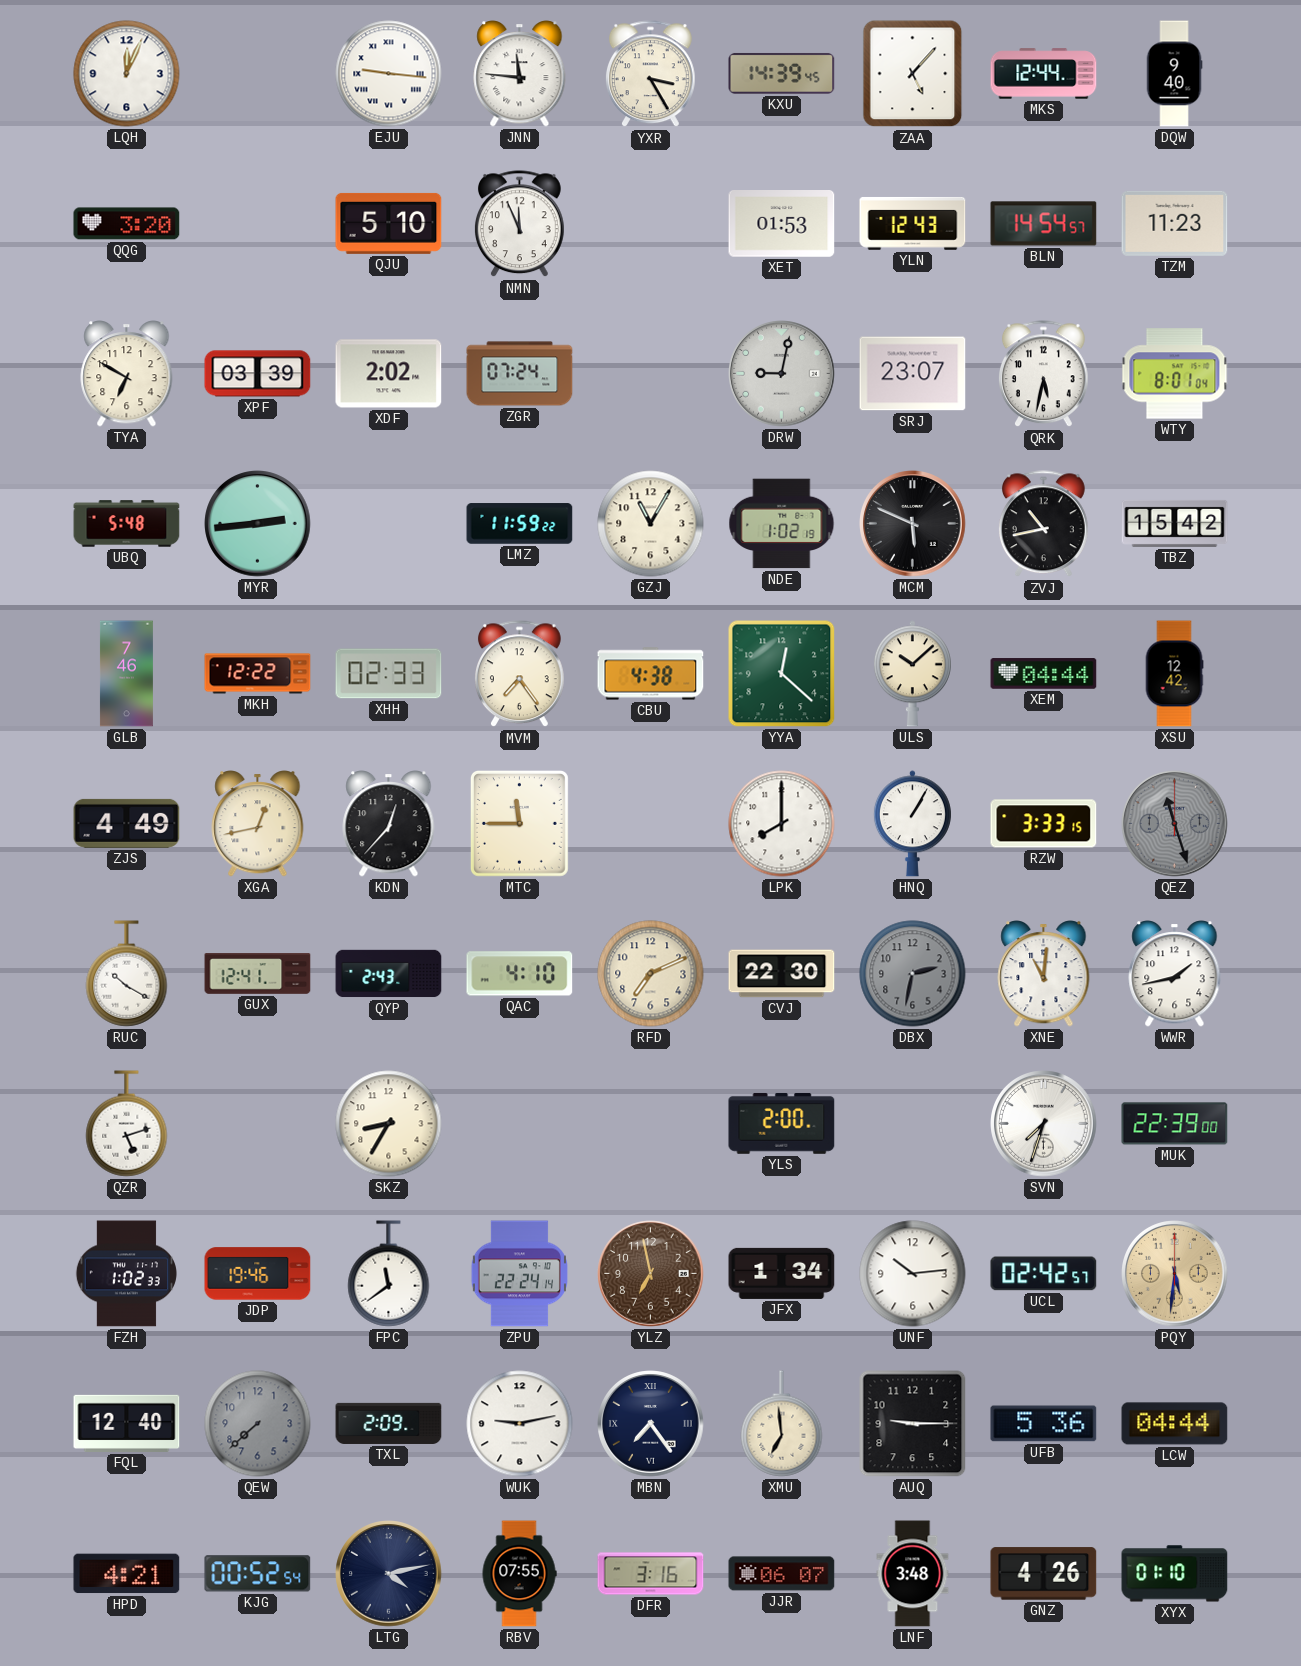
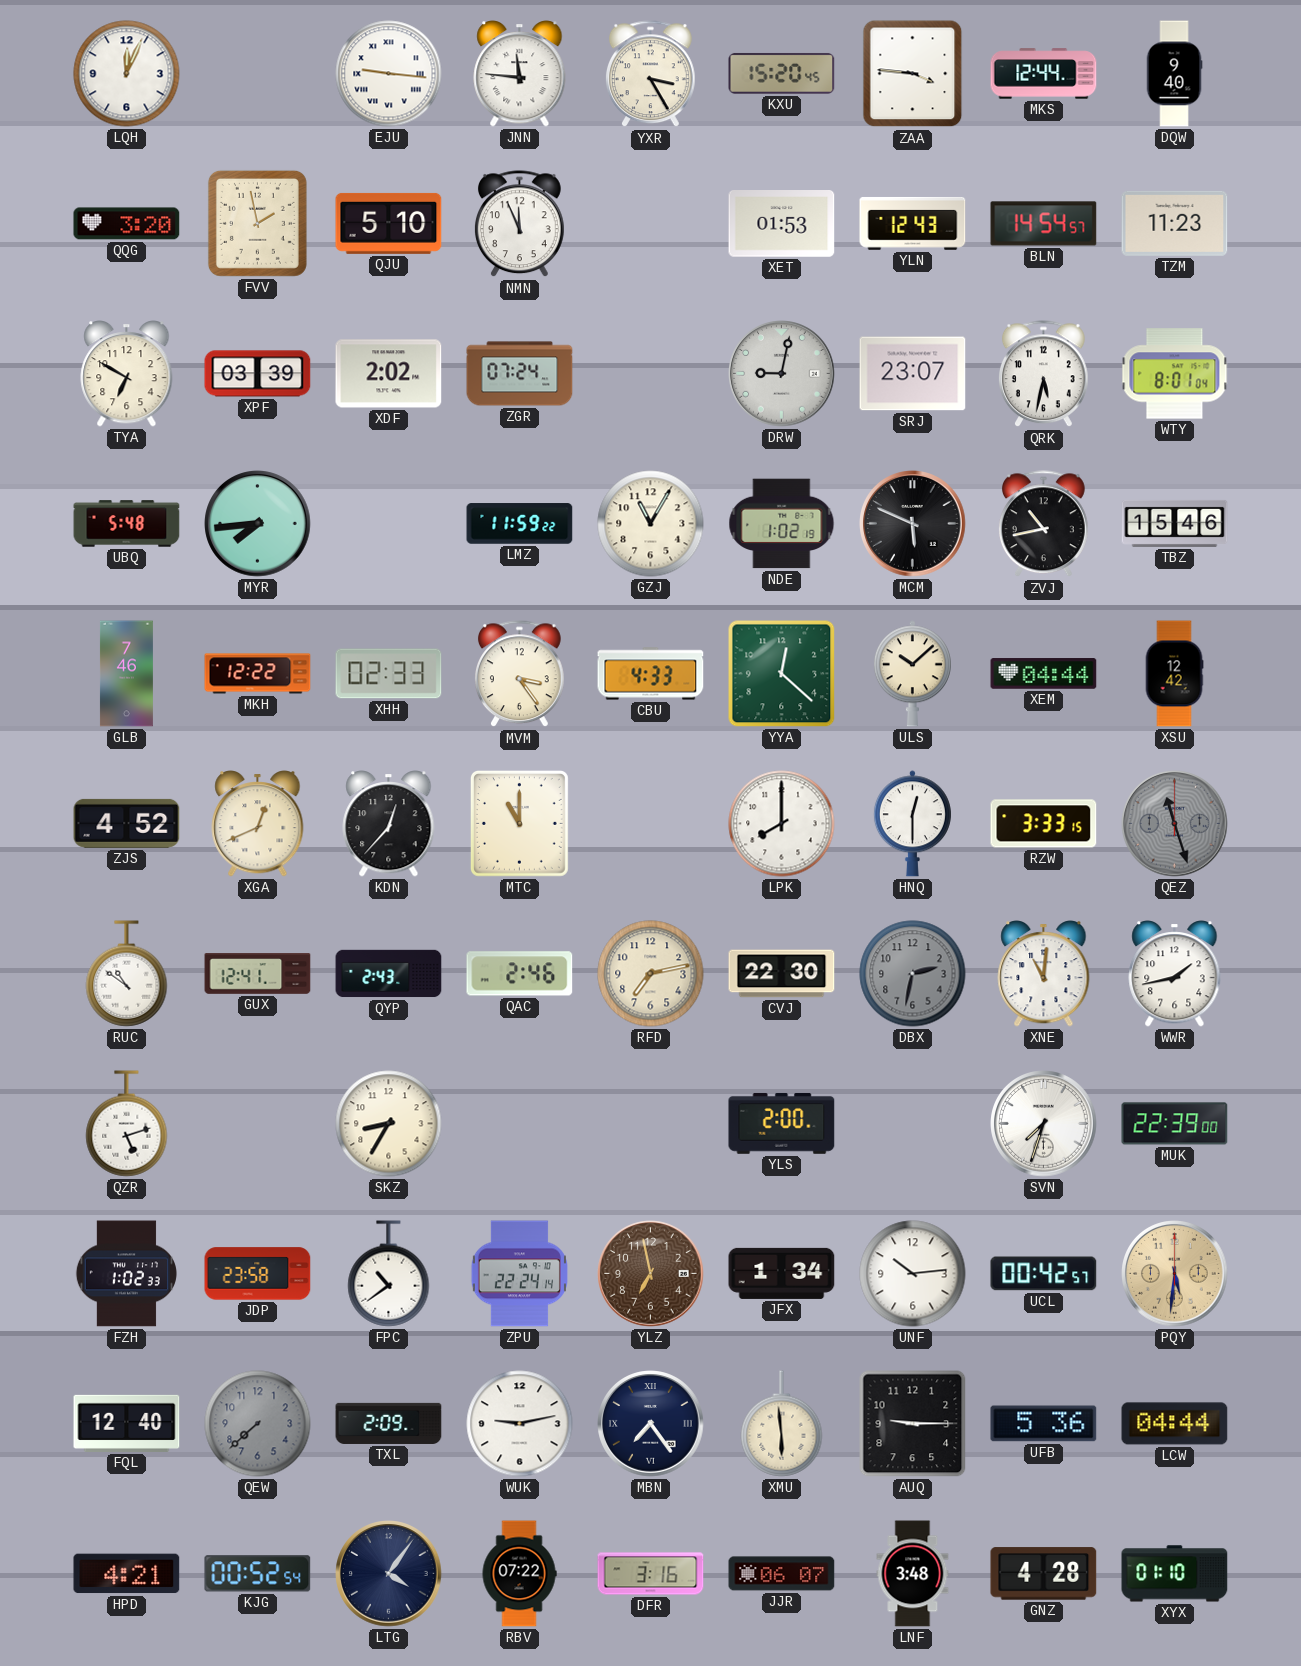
KXU: 14:39 -> 15:20 (782, 73)
ZAA: 5:07 -> 3:46 (913, 74)
FVV: none -> 1:58 (257, 223)
MYR: 2:44 -> 7:44 (258, 524)
TBZ: 15:42 -> 15:46 (1175, 523)
MVM: 7:24 -> 3:24 (520, 674)
CBU: 4:38 -> 4:33 (651, 674)
ZJS: 4:49 -> 4:52 (127, 823)
XGA: 12:43 -> 12:41 (258, 824)
MTC: 11:45 -> 11:00 (519, 823)
HNQ: 1:05 -> 12:30 (912, 824)
RUC: 10:20 -> 10:51 (127, 974)
QAC: 4:10 -> 2:46 (520, 974)
RFD: 7:11 -> 7:13 (651, 974)
JDP: 19:46 -> 23:58 (258, 1274)
FPC: 11:39 -> 10:39 (389, 1274)
UCL: 02:42 -> 00:42 (1044, 1274)
XMU: 6:59 -> 5:59 (782, 1424)
LTG: 4:13 -> 4:06 (389, 1574)
RBV: 07:55 -> 07:22 (519, 1574)
GNZ: 4:26 -> 4:28 (1044, 1574)
